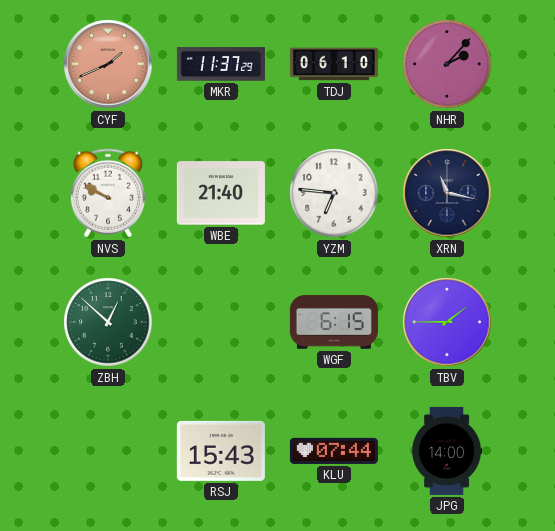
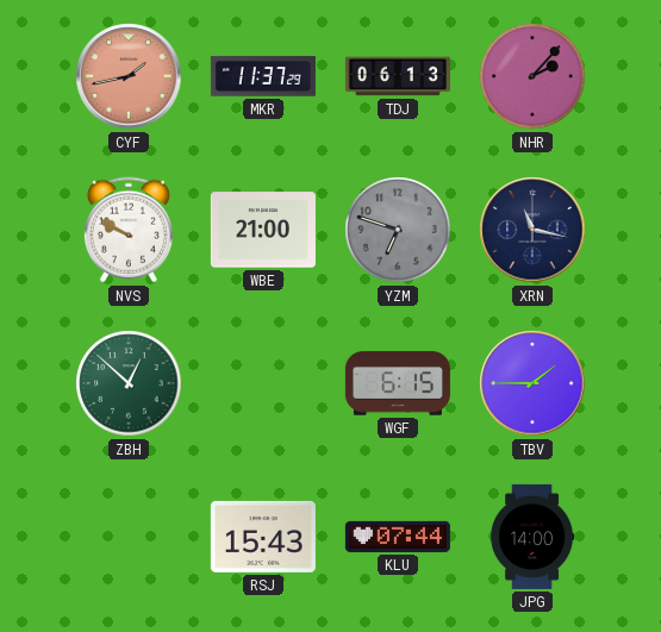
CYF: 1:41 -> 1:43 (129, 76)
TDJ: 06:10 -> 06:13 (398, 76)
WBE: 21:40 -> 21:00 (263, 230)
YZM: 6:46 -> 6:48 (398, 230)
YZM dial: white -> grey (398, 230)
